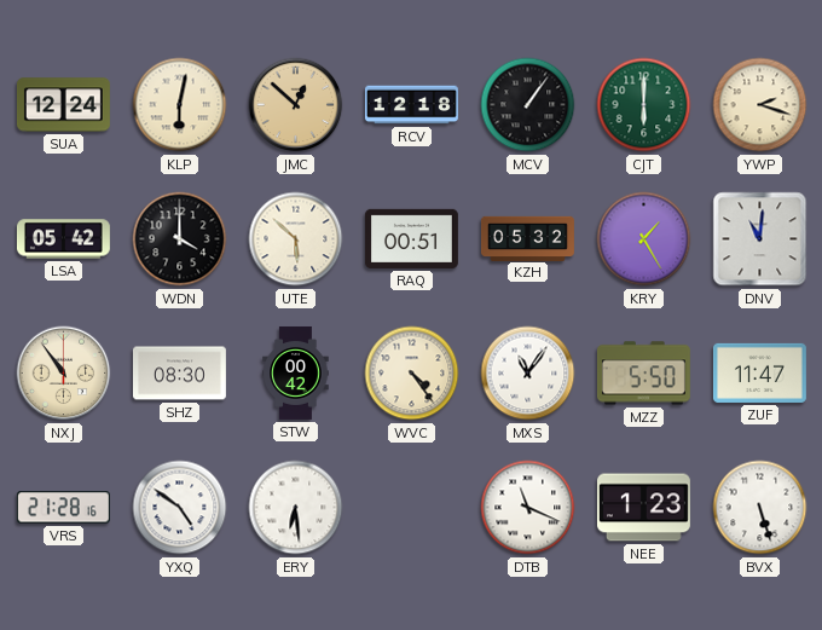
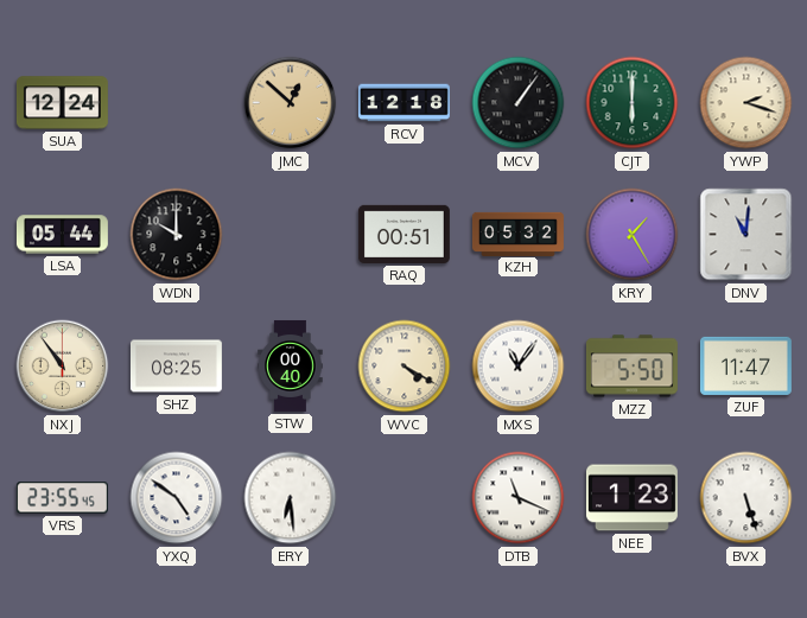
KLP: 6:02 -> none (180, 105)
LSA: 05:42 -> 05:44 (62, 235)
WDN: 4:00 -> 10:00 (177, 235)
UTE: 5:52 -> none (296, 239)
SHZ: 08:30 -> 08:25 (176, 367)
STW: 00:42 -> 00:40 (291, 367)
WVC: 4:24 -> 4:20 (405, 367)
VRS: 21:28 -> 23:55 (62, 498)
